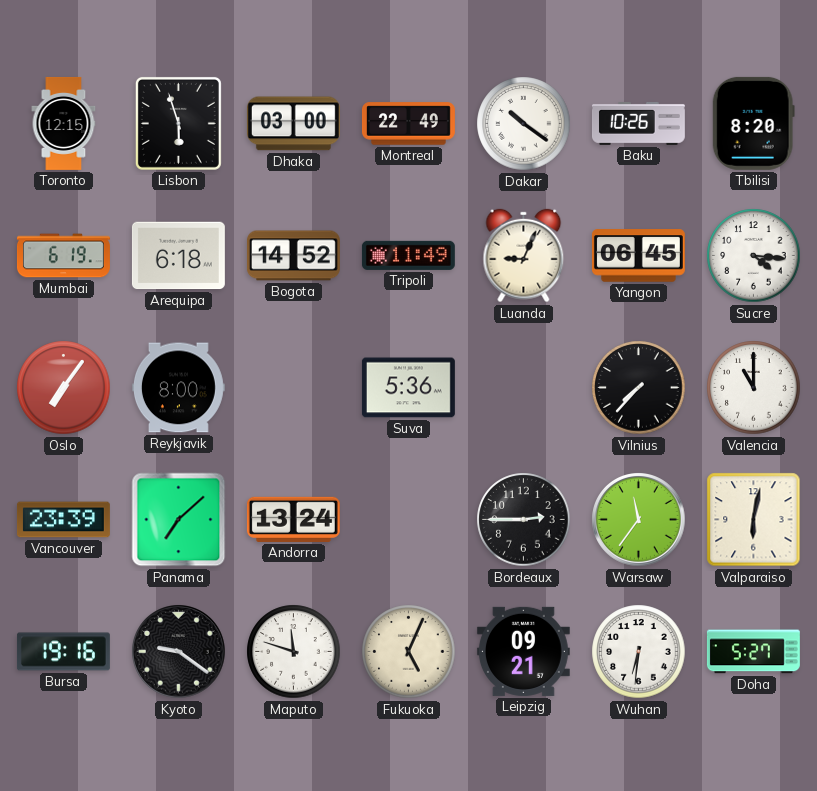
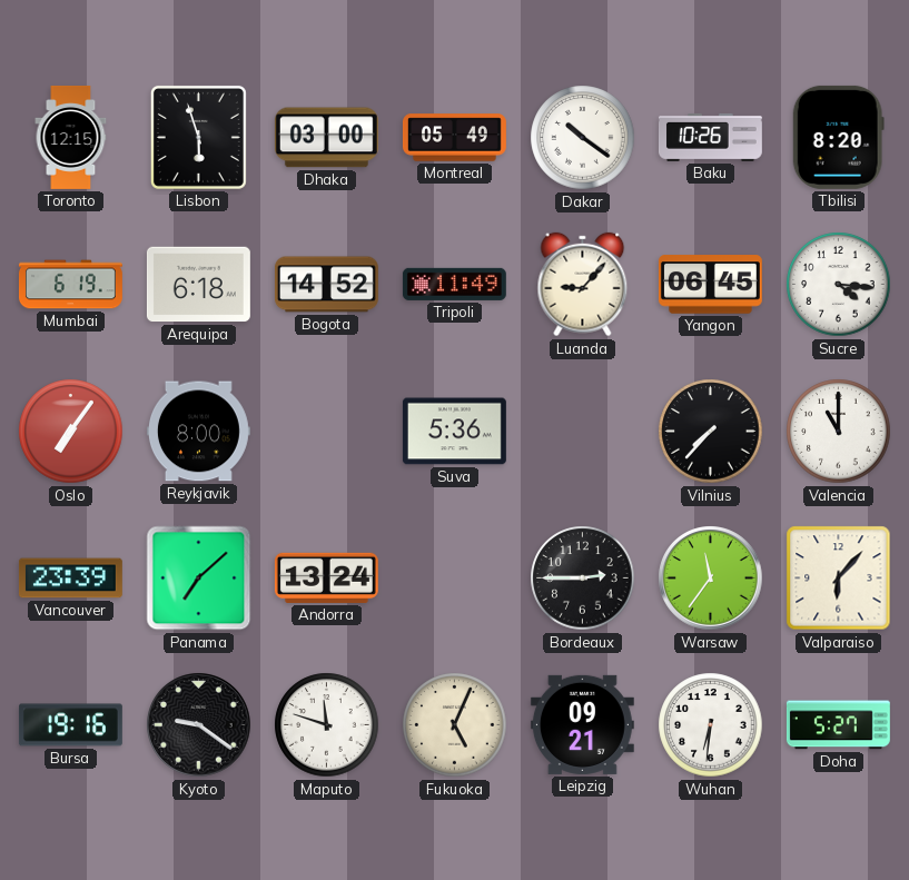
Montreal: 22:49 -> 05:49 (454, 138)
Luanda: 9:04 -> 9:07 (583, 285)
Valparaiso: 6:02 -> 6:07 (839, 579)
